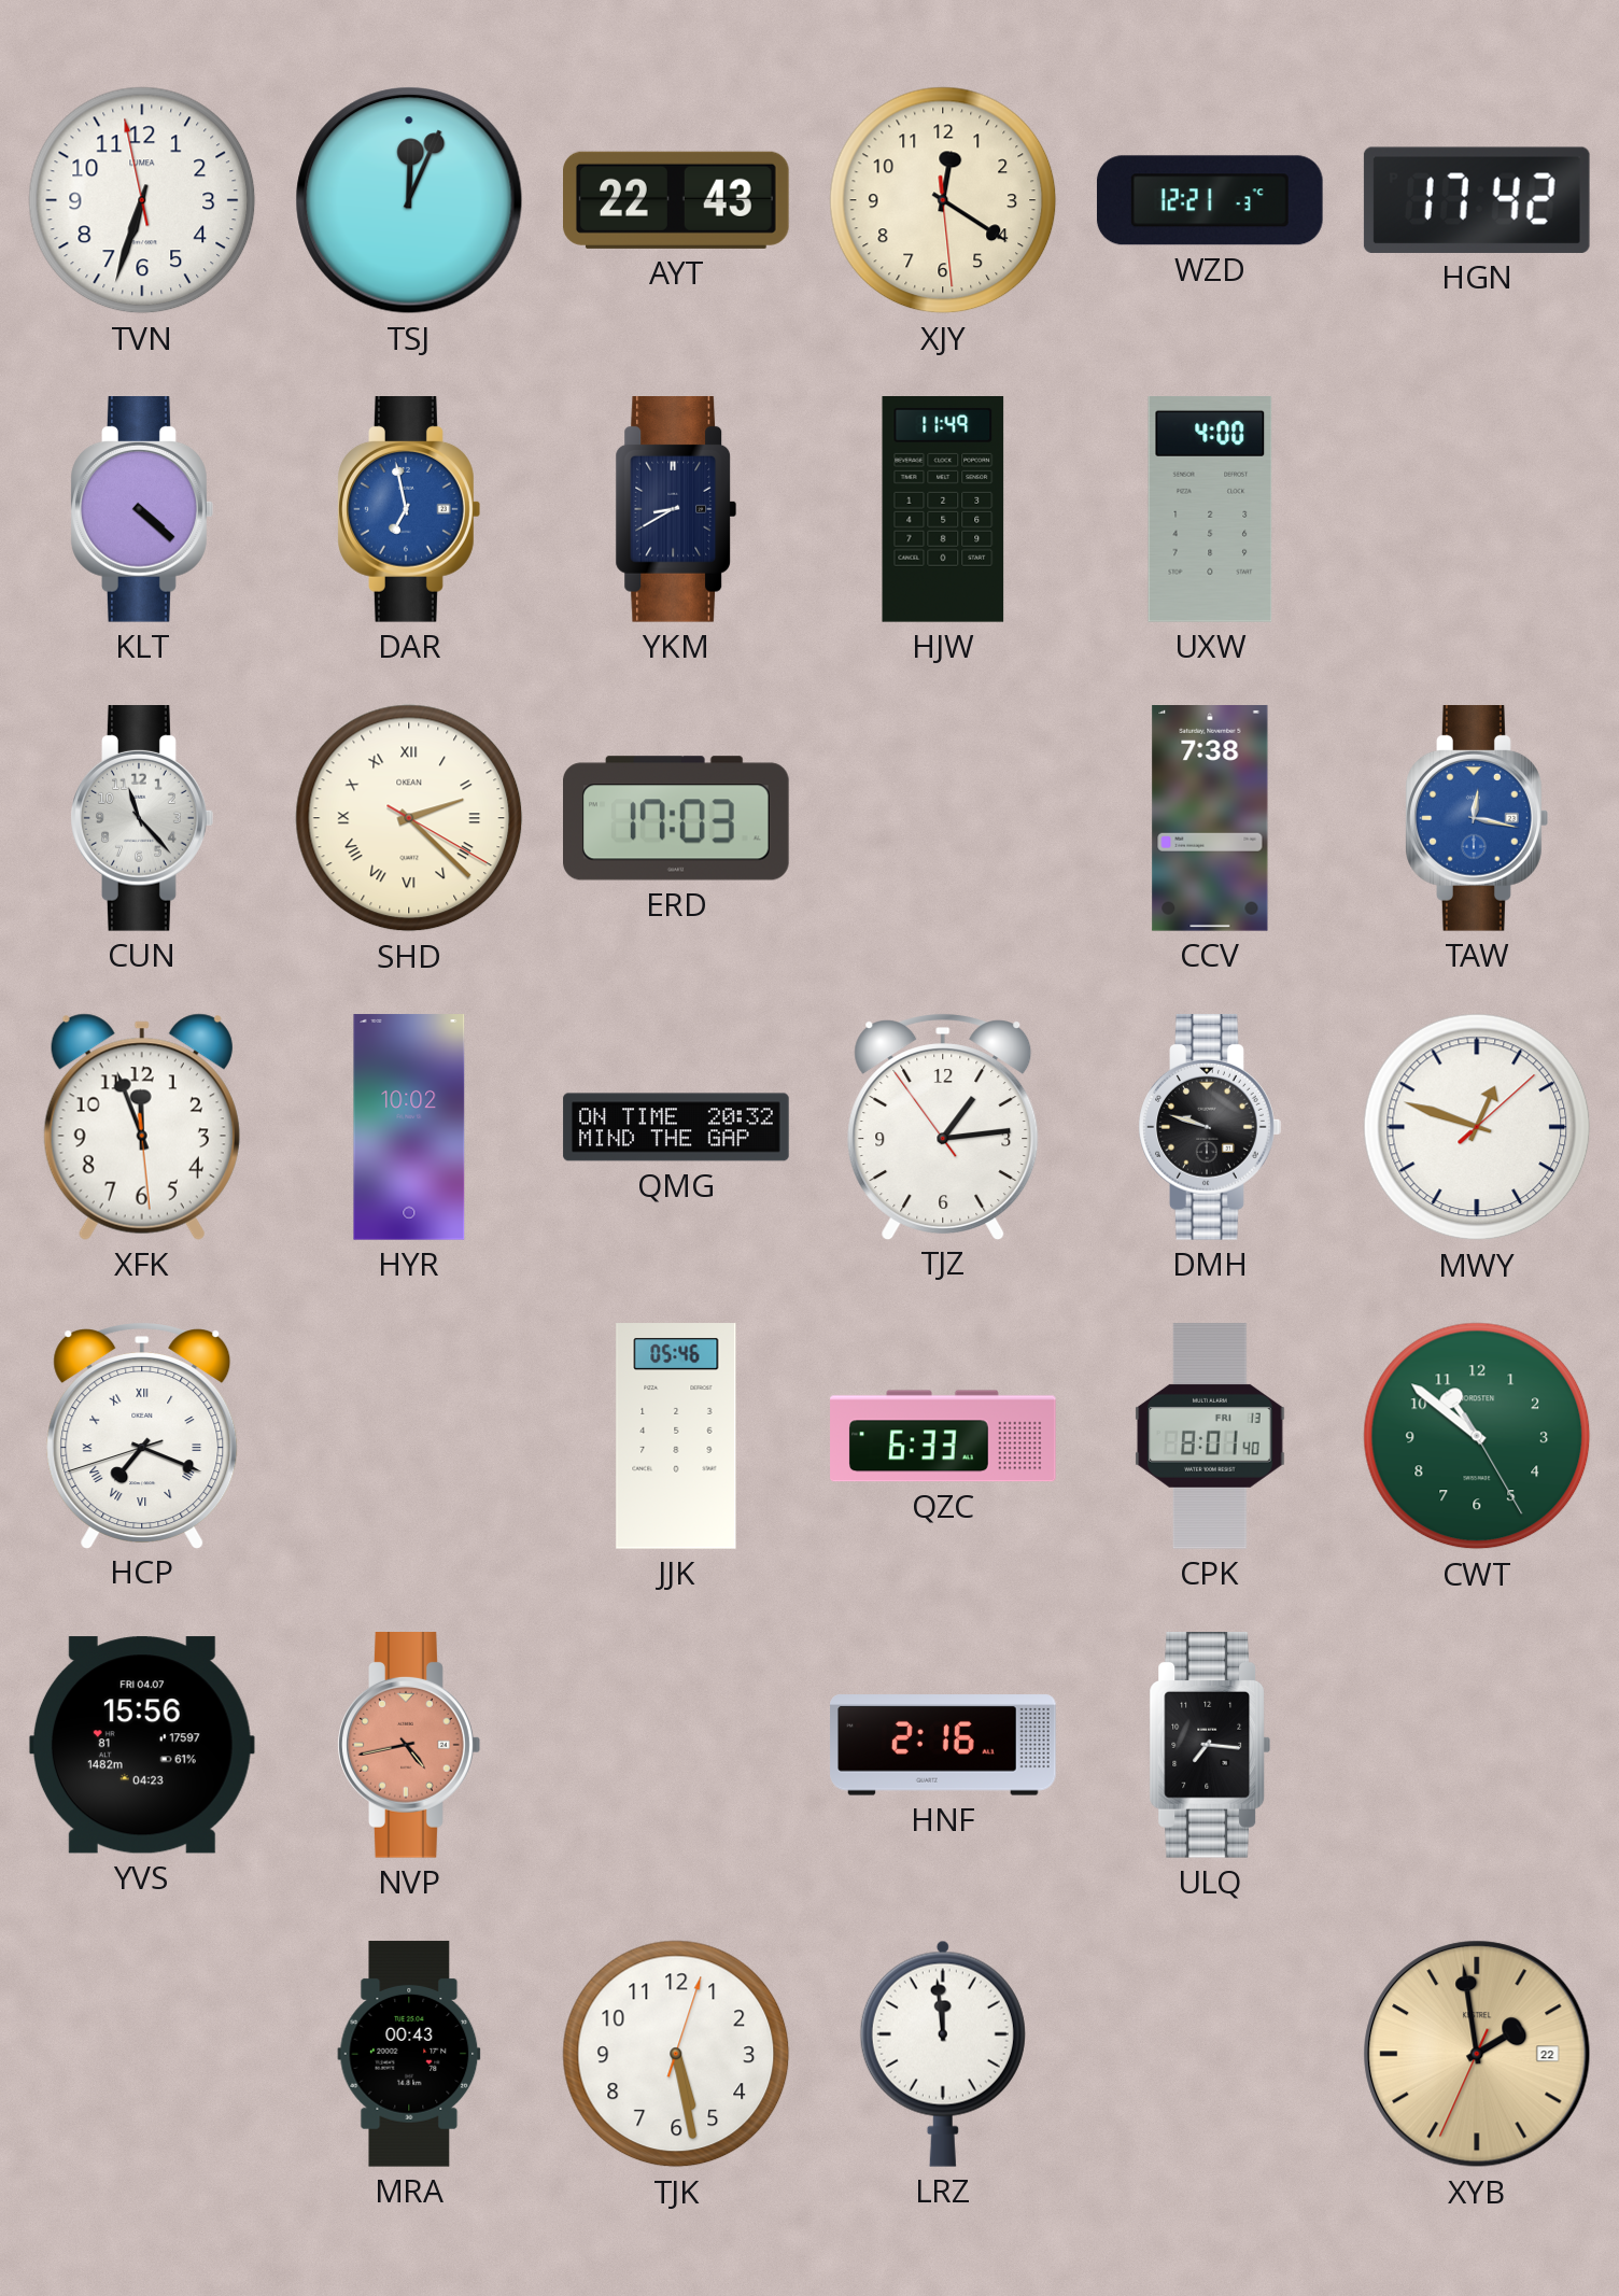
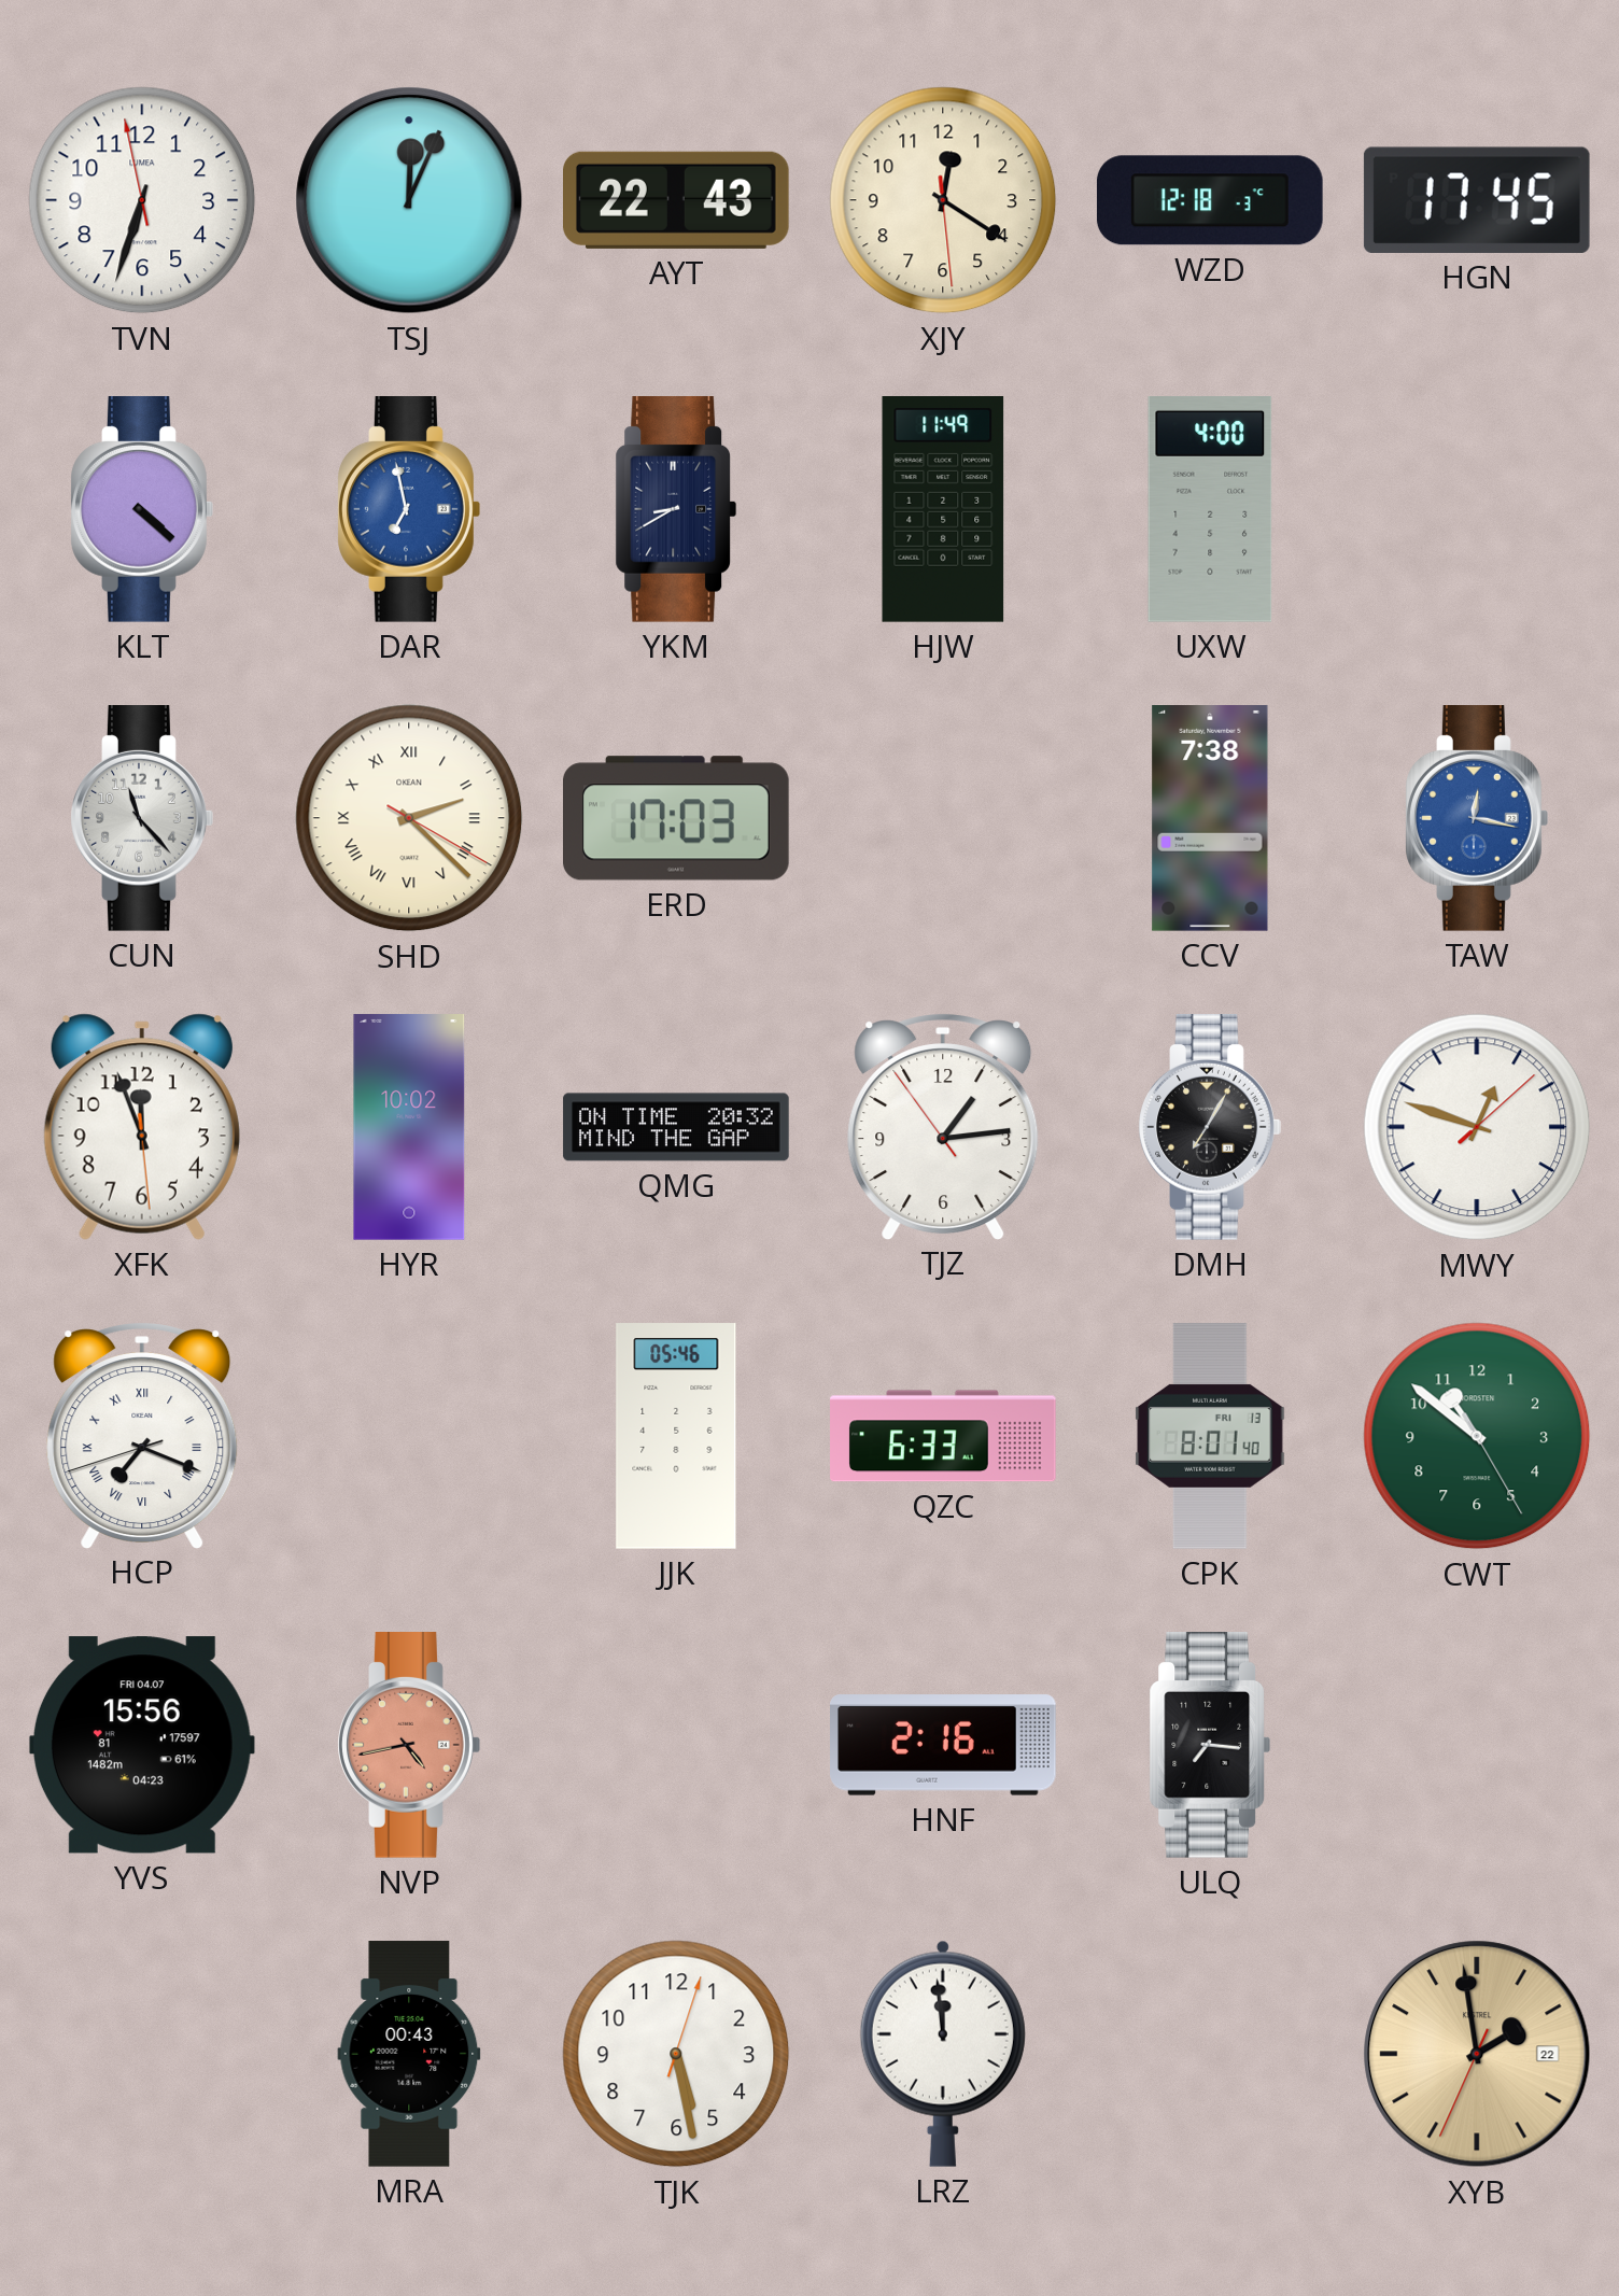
WZD: 12:21 -> 12:18 (1210, 200)
HGN: 17:42 -> 17:45 (1477, 200)
DMH: 9:48 -> 7:05 (1210, 1128)
